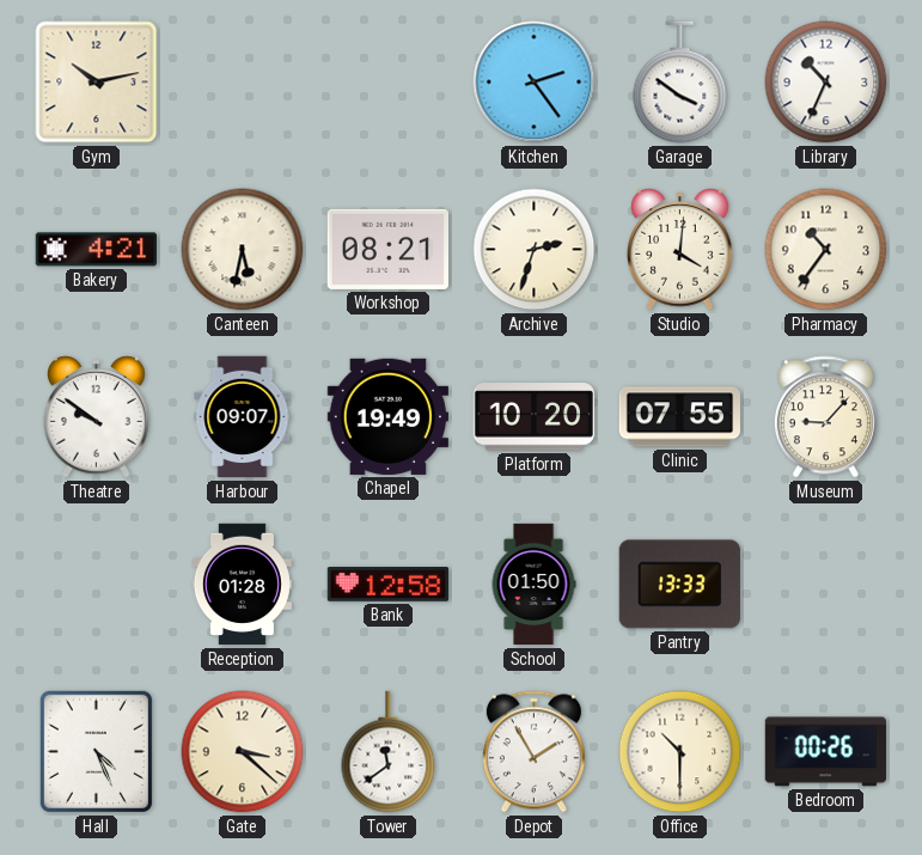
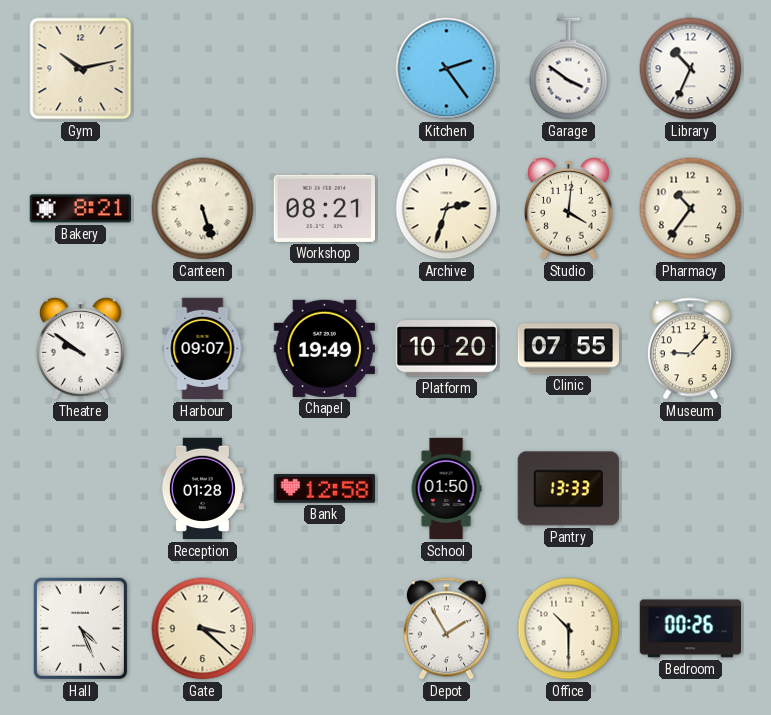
Bakery: 4:21 -> 8:21 (80, 209)
Canteen: 5:32 -> 5:27 (203, 209)
Tower: 11:39 -> none (389, 752)
